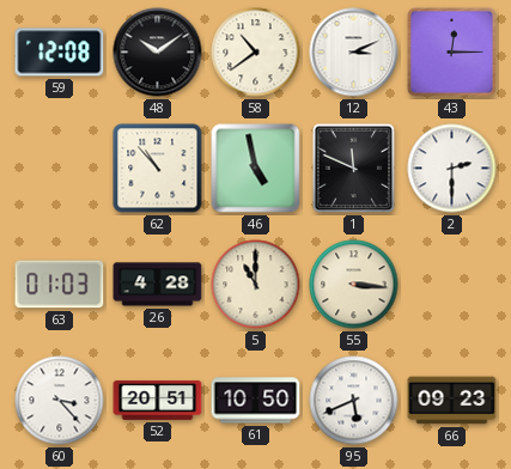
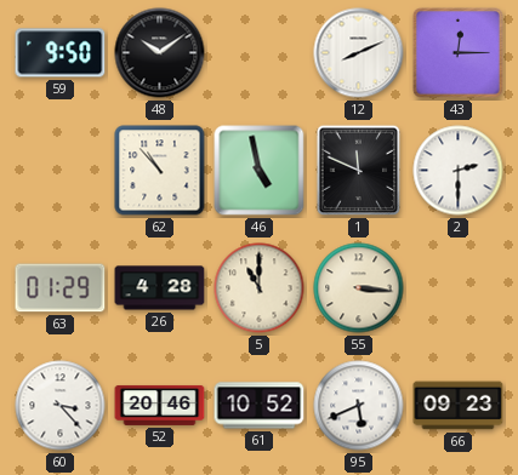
59: 12:08 -> 9:50 (61, 53)
58: 10:39 -> none (256, 53)
12: 3:11 -> 8:11 (359, 53)
63: 01:03 -> 01:29 (61, 288)
52: 20:51 -> 20:46 (160, 405)
61: 10:50 -> 10:52 (260, 406)
